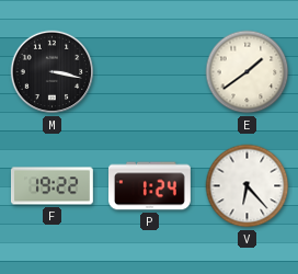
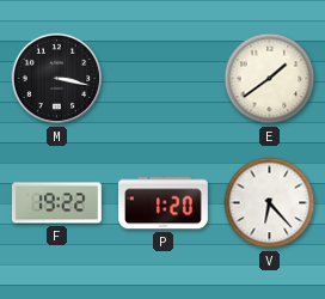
P: 1:24 -> 1:20 (164, 203)
